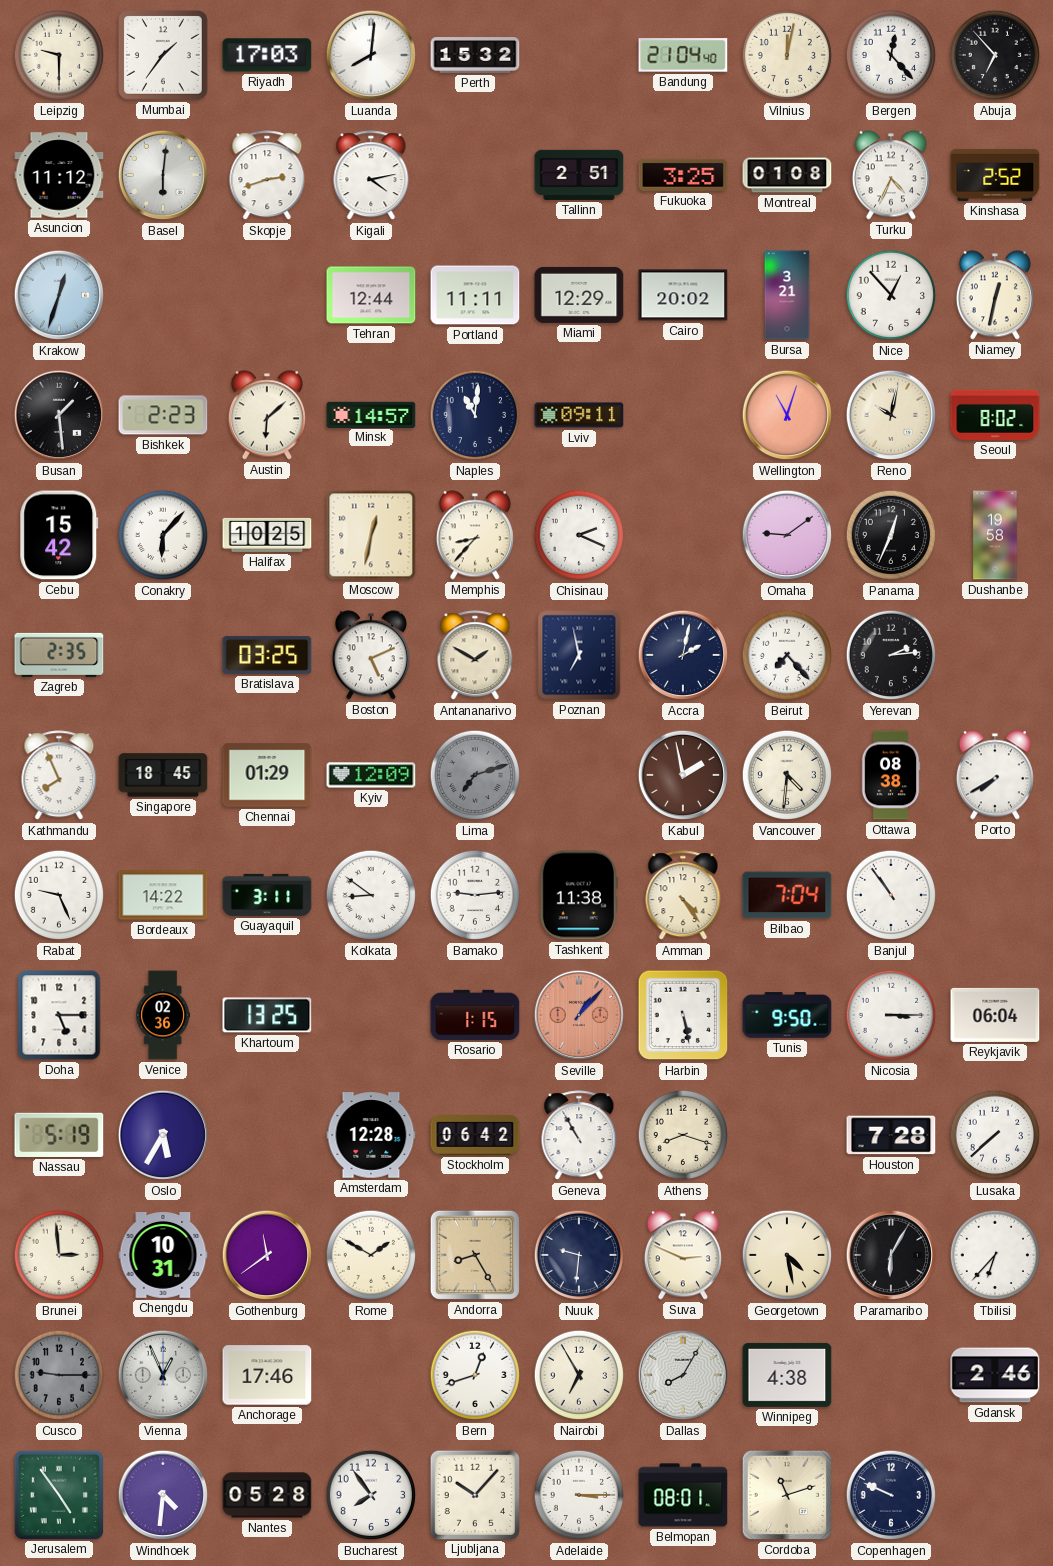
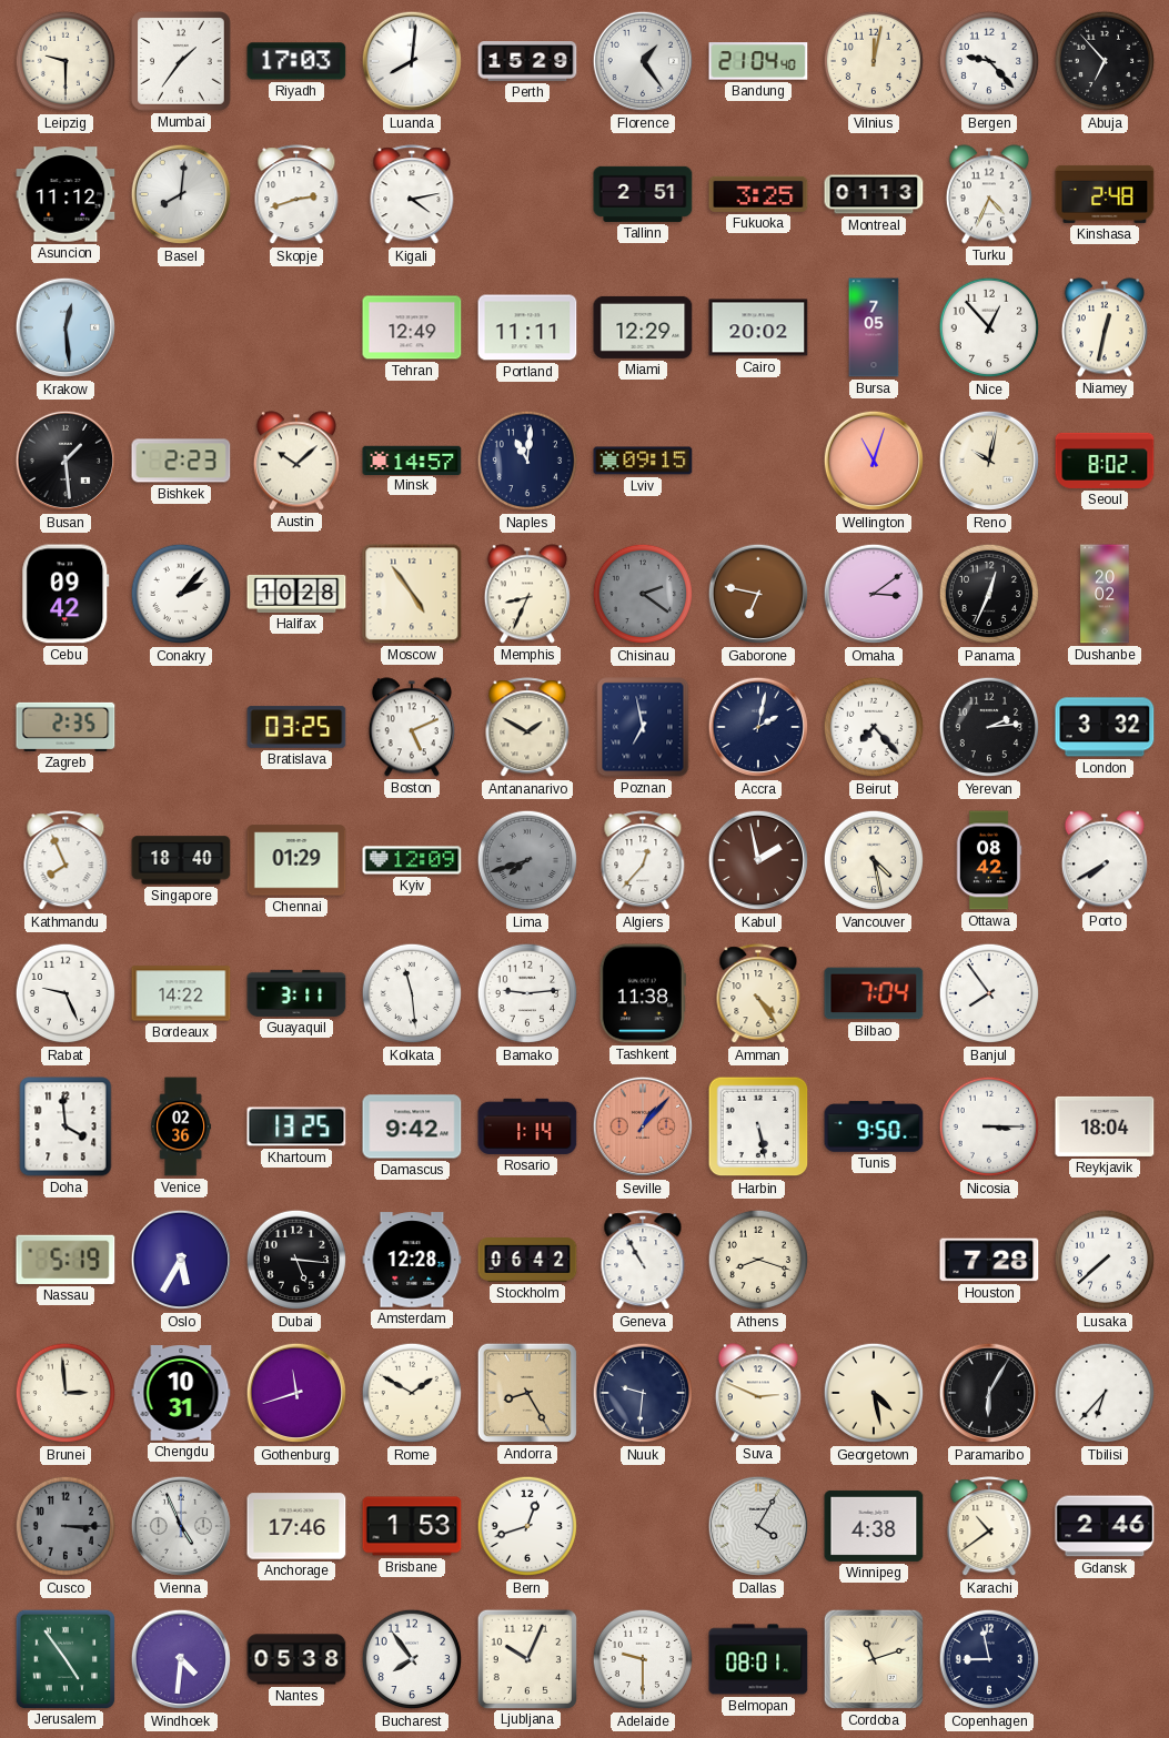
Perth: 15:32 -> 15:29 (527, 61)
Florence: none -> 1:24 (643, 61)
Bergen: 12:23 -> 9:23 (989, 61)
Basel: 6:01 -> 8:01 (181, 194)
Montreal: 01:08 -> 01:13 (874, 194)
Kinshasa: 2:52 -> 2:48 (1105, 194)
Krakow: 12:33 -> 12:29 (65, 327)
Tehran: 12:44 -> 12:49 (412, 327)
Bursa: 3:21 -> 7:05 (874, 327)
Austin: 6:08 -> 10:08 (296, 461)
Lviv: 09:11 -> 09:15 (643, 461)
Cebu: 15:42 -> 09:42 (65, 594)
Conakry: 6:07 -> 2:07 (181, 594)
Halifax: 10:25 -> 10:28 (296, 594)
Moscow: 12:32 -> 4:54 (412, 594)
Memphis: 8:37 -> 8:34 (527, 594)
Chisinau: 2:19 -> 2:21 (643, 594)
Chisinau dial: white -> grey (643, 594)
Gaborone: none -> 6:47 (758, 594)
Omaha: 9:09 -> 3:09 (874, 594)
Dushanbe: 19:58 -> 20:02 (1105, 594)
London: none -> 3:32 (1105, 727)
Singapore: 18:45 -> 18:40 (181, 860)
Lima: 7:12 -> 7:42 (527, 860)
Algiers: none -> 12:37 (643, 861)
Vancouver: 4:31 -> 4:28 (874, 860)
Ottawa: 08:38 -> 08:42 (989, 860)
Kolkata: 8:51 -> 11:29 (412, 993)
Banjul: 10:54 -> 7:54 (989, 993)
Doha: 5:15 -> 3:59 (65, 1126)
Damascus: none -> 9:42 (412, 1126)
Rosario: 1:15 -> 1:14 (527, 1126)
Reykjavik: 06:04 -> 18:04 (1105, 1126)
Dubai: none -> 5:16 (296, 1260)
Gothenburg: 11:39 -> 11:42 (296, 1393)
Cusco: 9:15 -> 3:15 (65, 1526)
Vienna: 12:56 -> 4:56 (181, 1526)
Brisbane: none -> 1:53 (412, 1526)
Nairobi: 6:55 -> none (579, 1375)
Dallas: 8:05 -> 4:05 (758, 1526)
Karachi: none -> 10:39 (989, 1527)
Nantes: 05:28 -> 05:38 (296, 1659)
Ljubljana: 10:07 -> 10:04 (526, 1658)
Adelaide: 3:15 -> 9:30 (643, 1659)
Copenhagen: 9:49 -> 8:58 (989, 1659)
